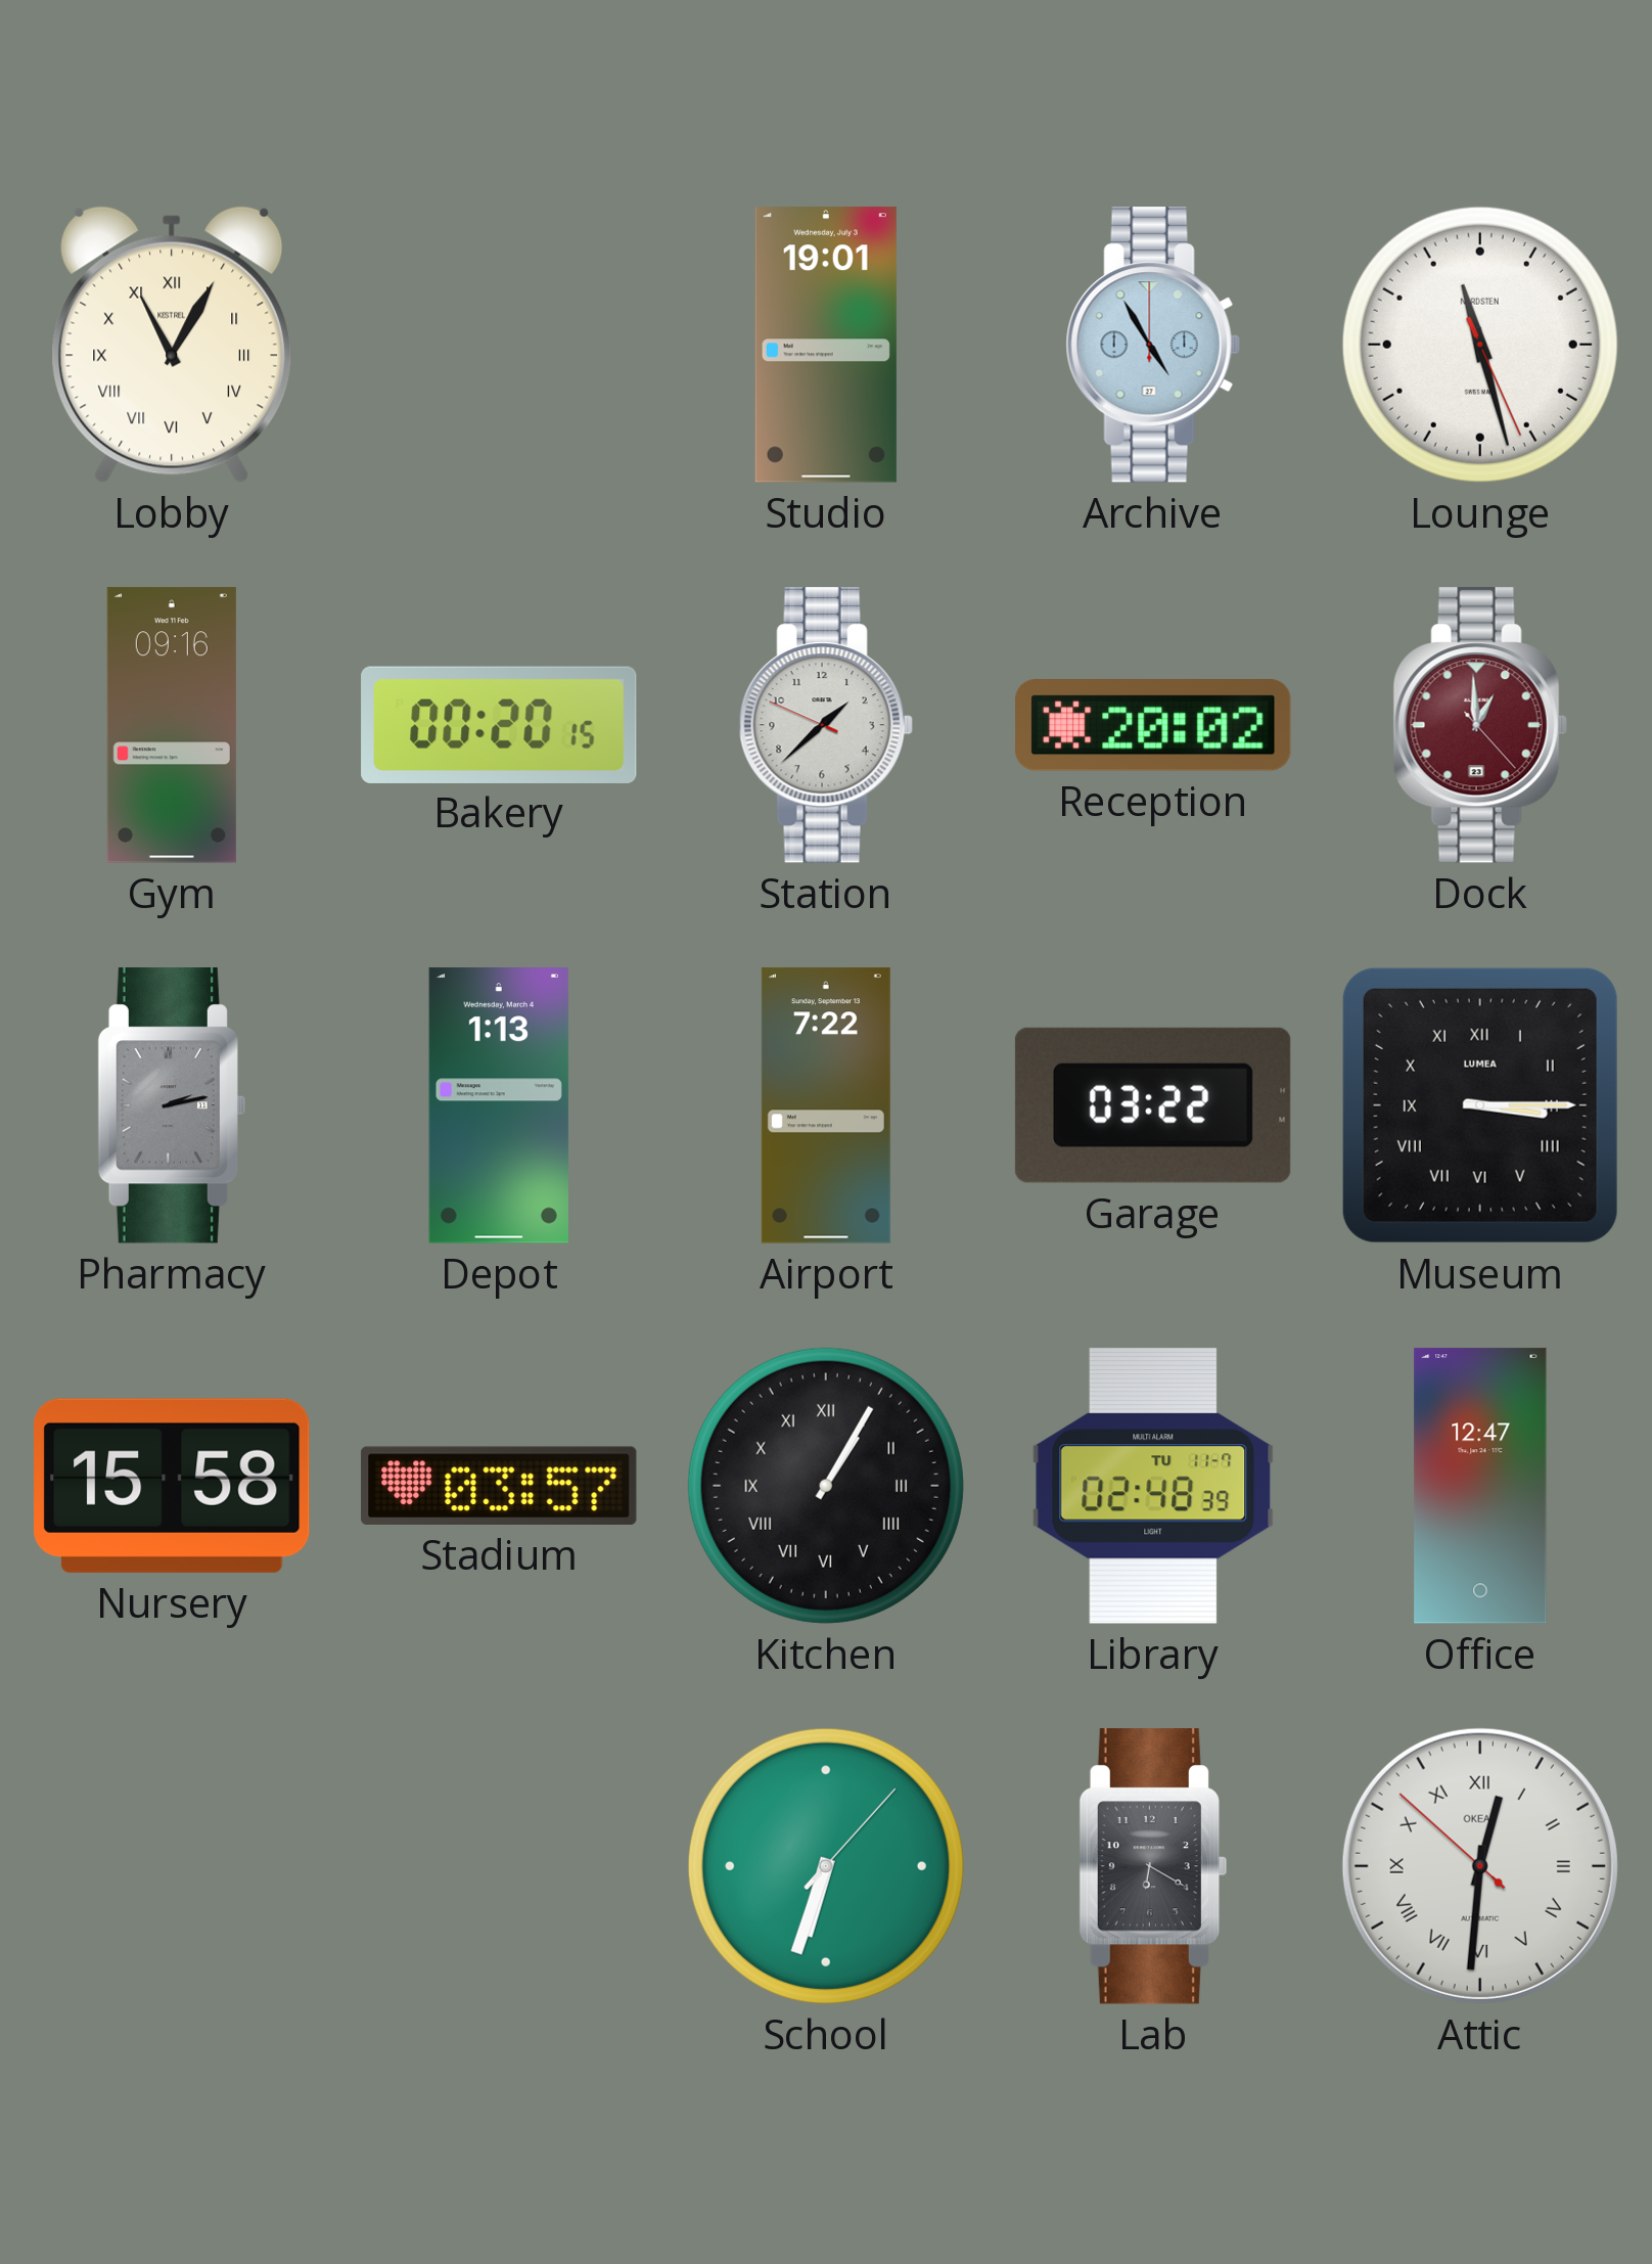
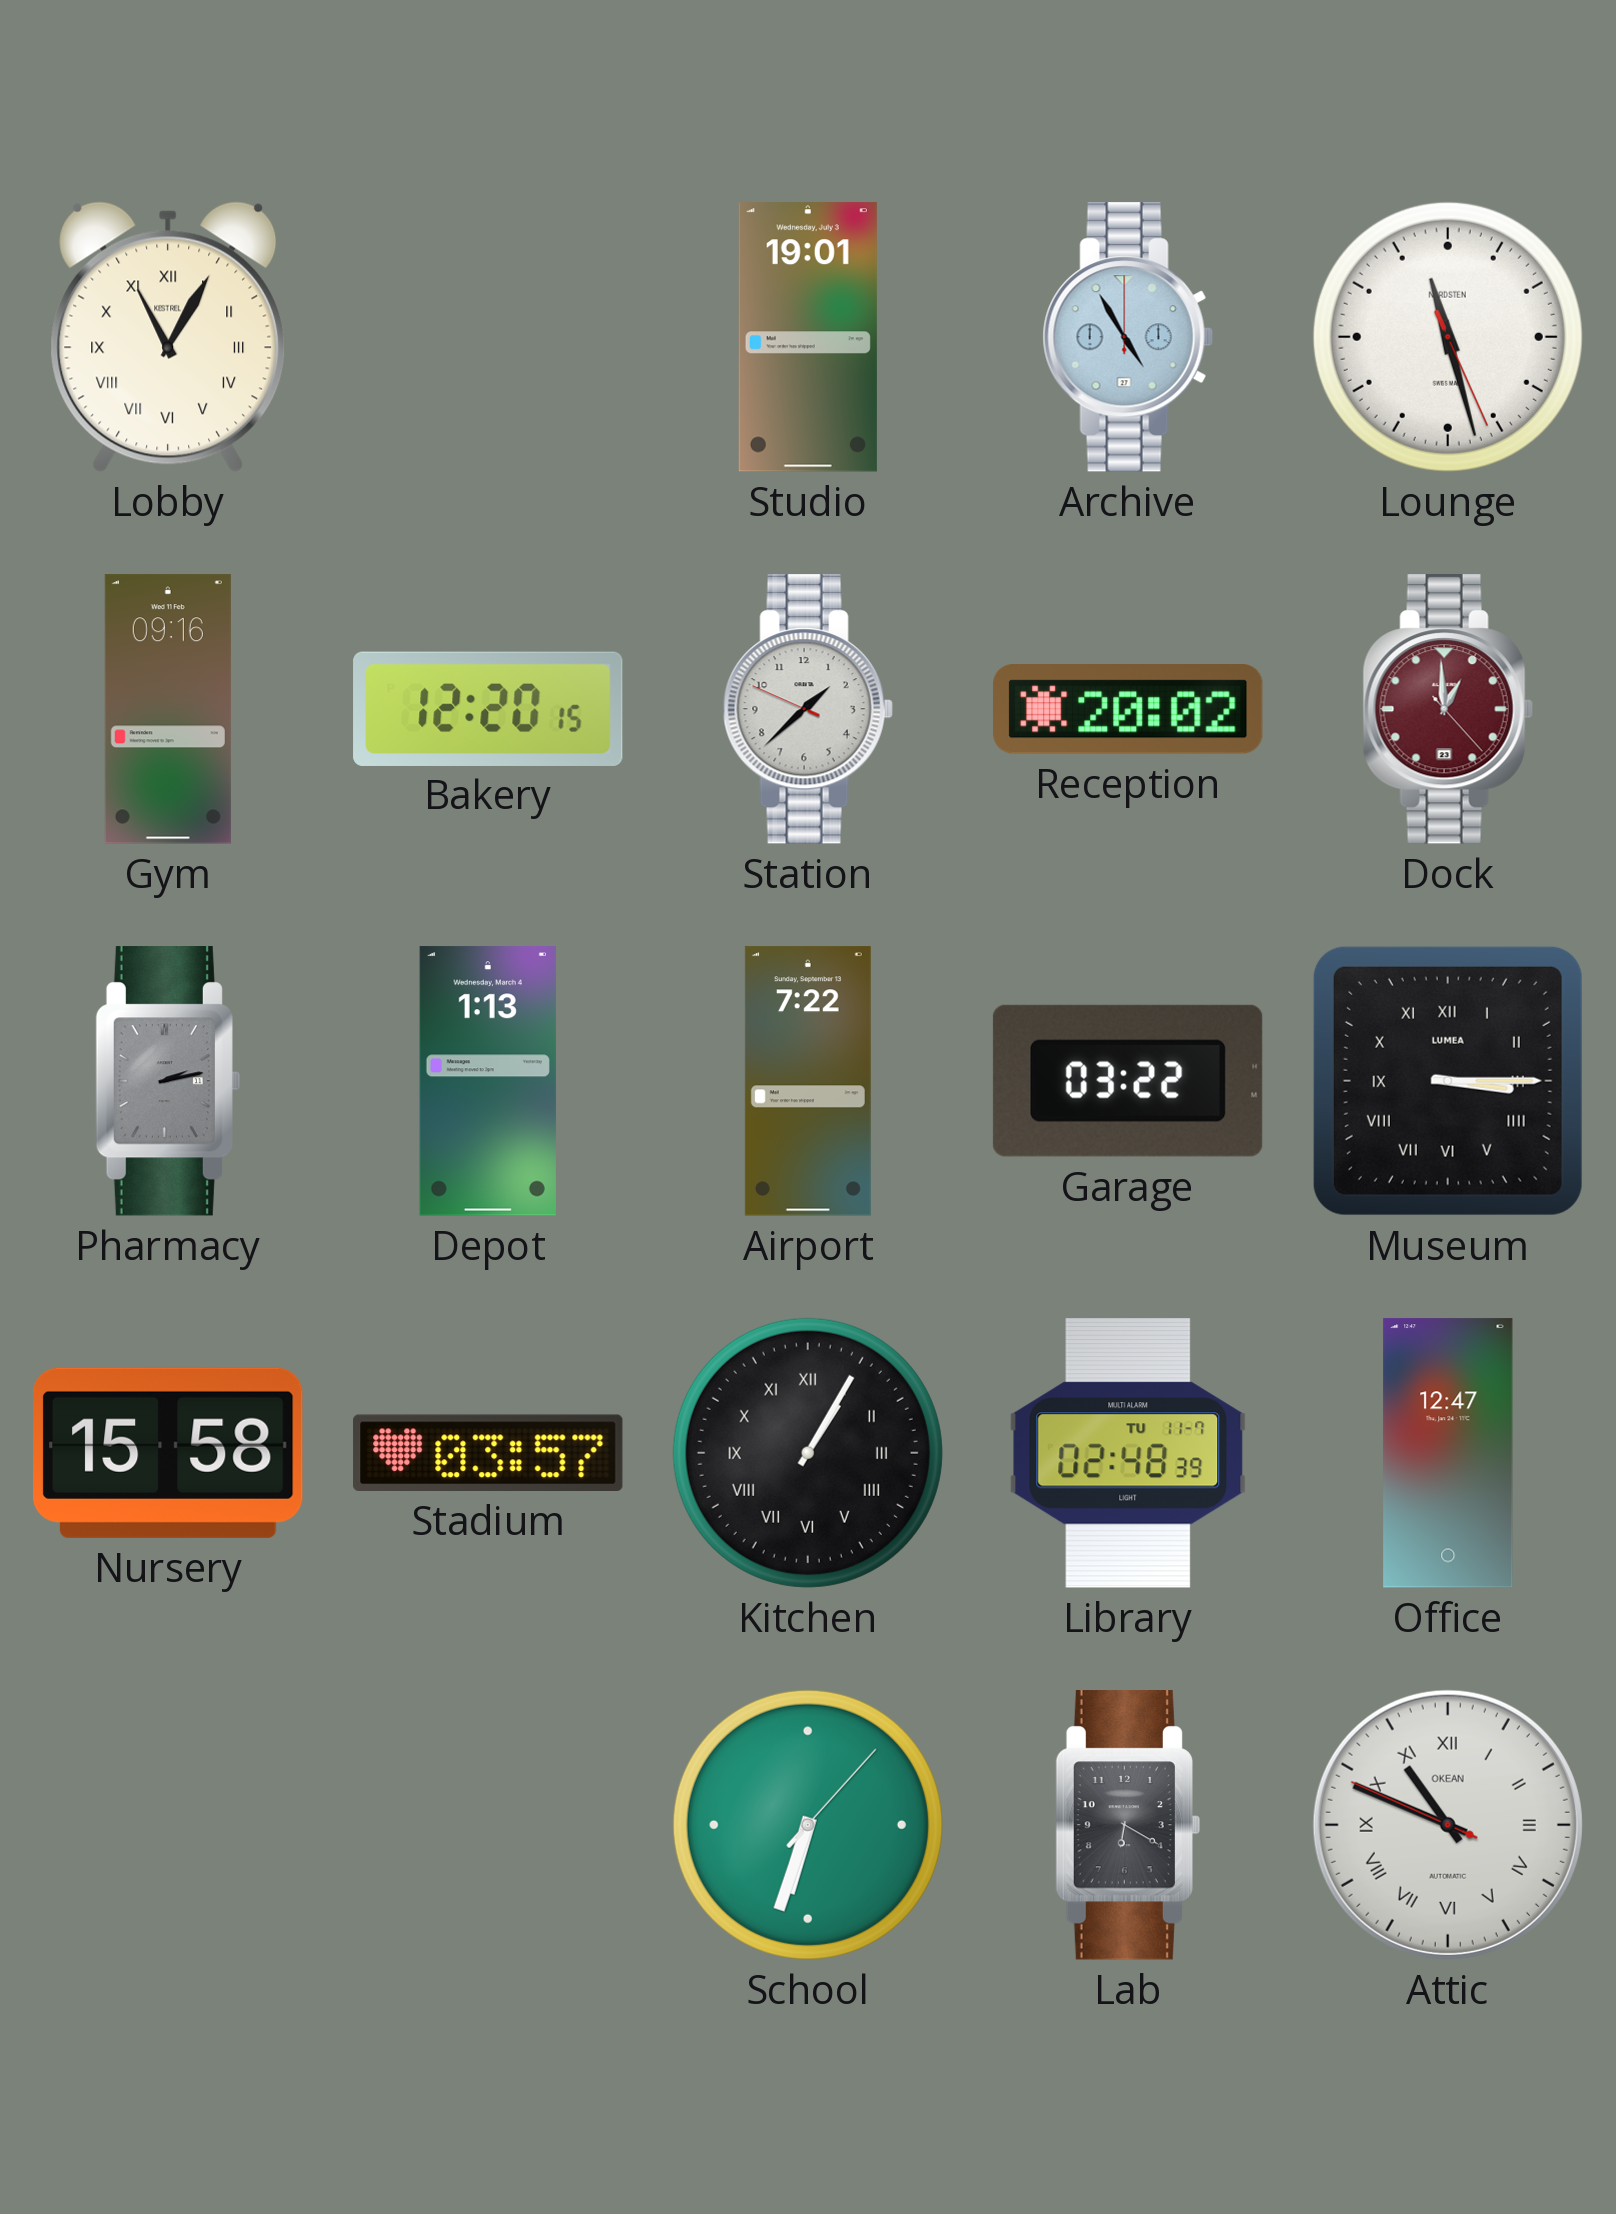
Bakery: 00:20 -> 12:20 (488, 708)
Attic: 12:30 -> 10:48 (1448, 1825)
